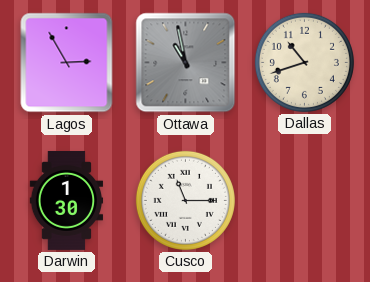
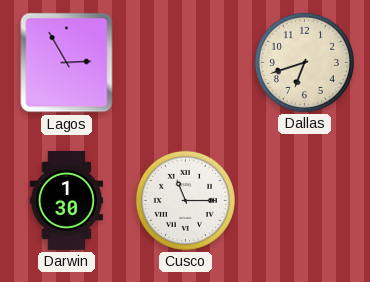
Ottawa: 10:58 -> none (186, 63)
Dallas: 10:42 -> 6:42 (304, 62)
